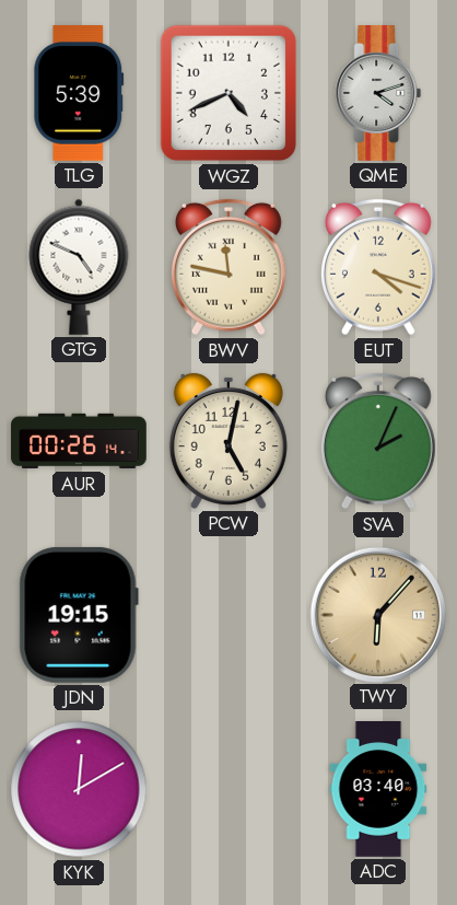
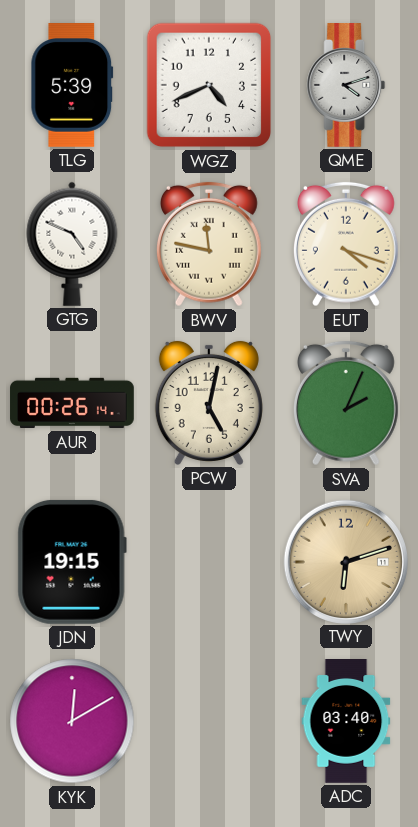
TWY: 6:07 -> 6:12 (345, 561)
